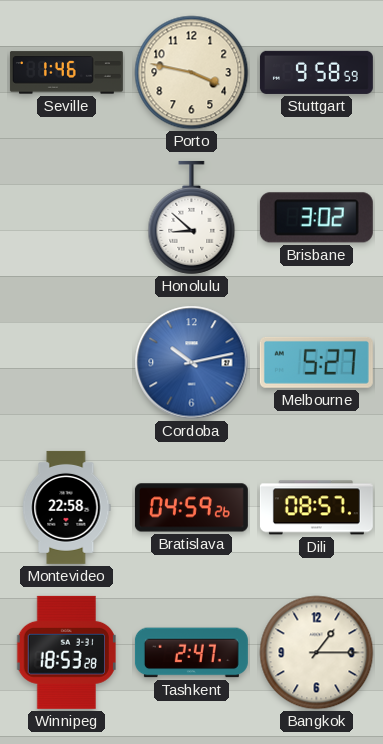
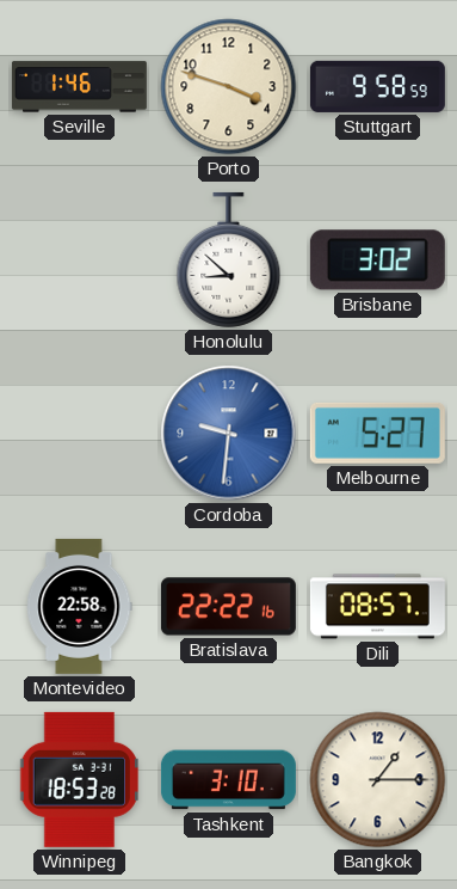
Porto: 3:47 -> 3:48 (229, 87)
Cordoba: 10:13 -> 9:31 (229, 434)
Bratislava: 04:59 -> 22:22 (228, 607)
Tashkent: 2:47 -> 3:10 (228, 780)
